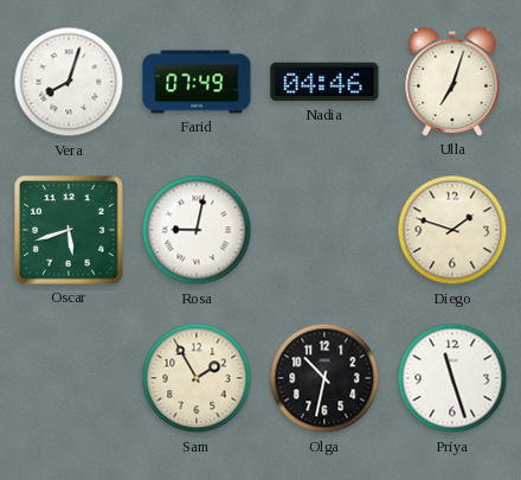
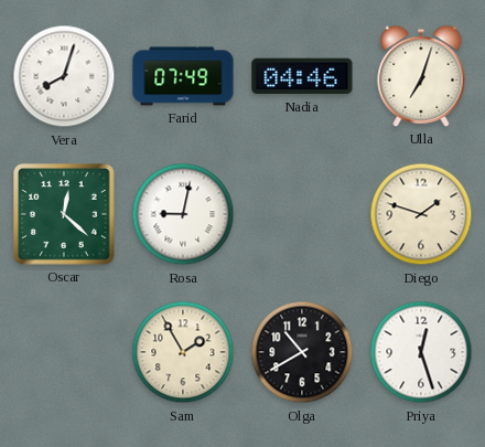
Oscar: 5:42 -> 12:22 (64, 214)
Olga: 10:32 -> 10:40 (302, 352)
Priya: 11:27 -> 12:27 (421, 352)
